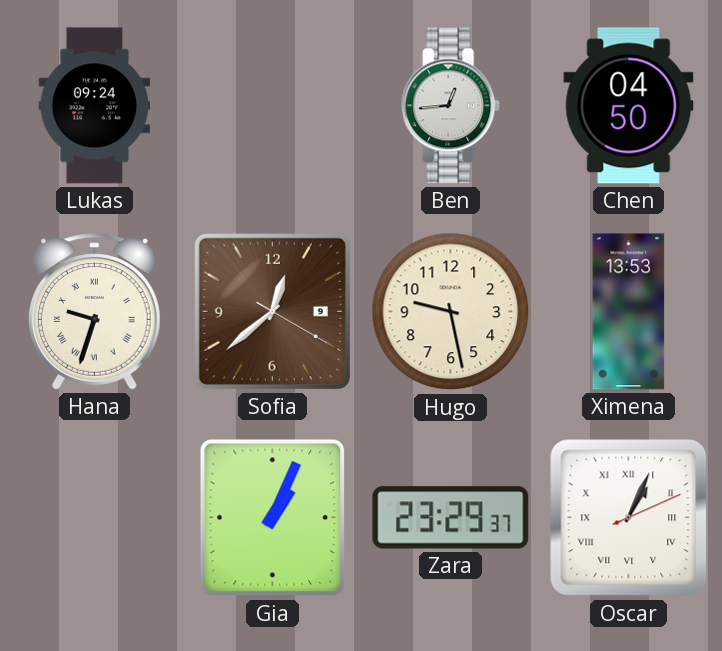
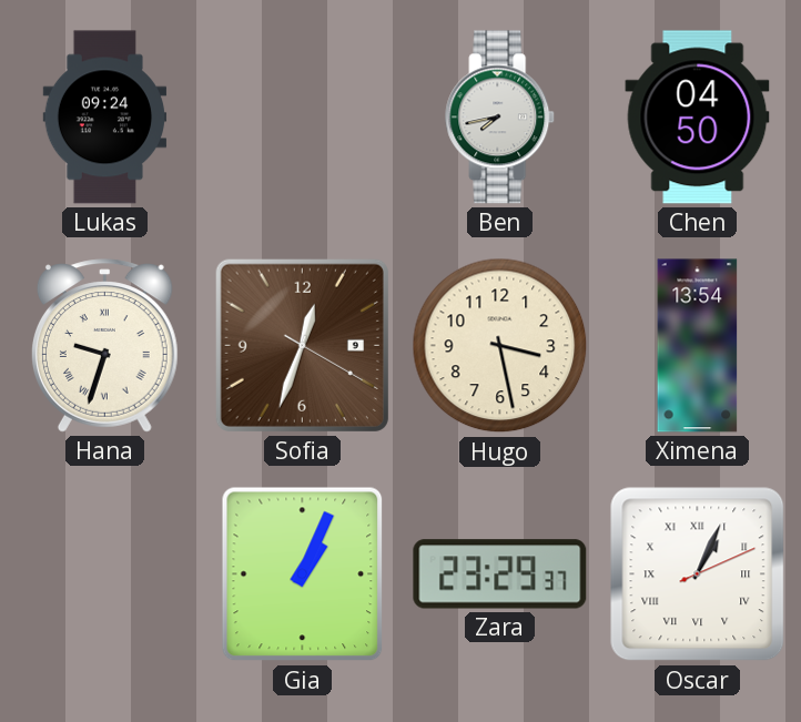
Ben: 12:44 -> 7:43 (500, 118)
Sofia: 12:38 -> 12:33 (302, 345)
Hugo: 9:28 -> 3:28 (500, 346)
Ximena: 13:53 -> 13:54 (698, 346)
